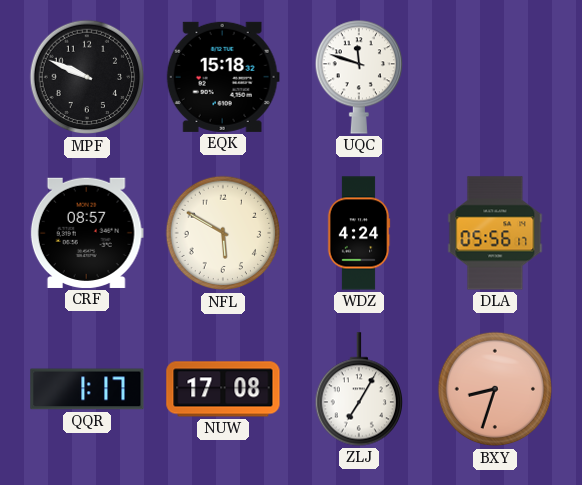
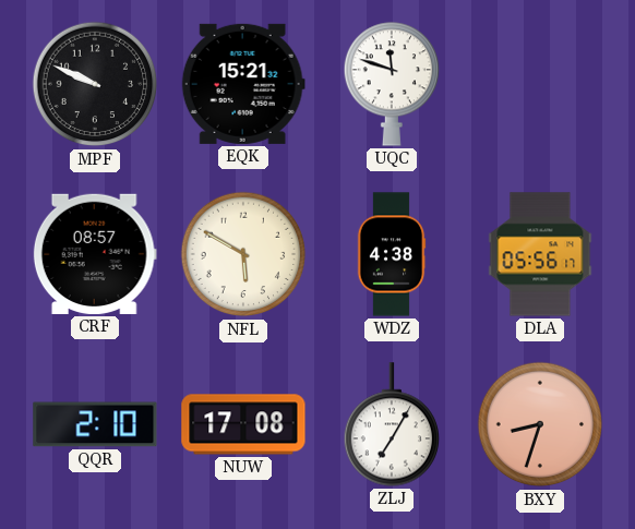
EQK: 15:18 -> 15:21 (243, 84)
WDZ: 4:24 -> 4:38 (392, 254)
QQR: 1:17 -> 2:10 (95, 424)
